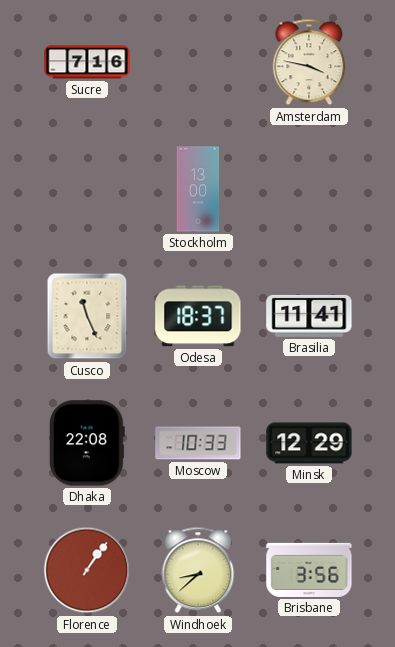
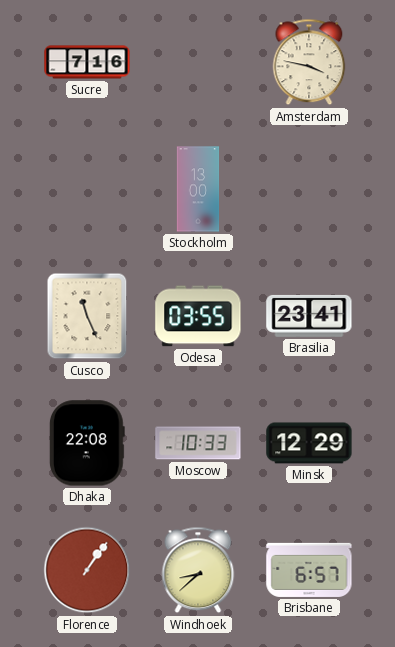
Odesa: 18:37 -> 03:55 (198, 316)
Brasilia: 11:41 -> 23:41 (309, 316)
Brisbane: 3:56 -> 6:57 (309, 570)
